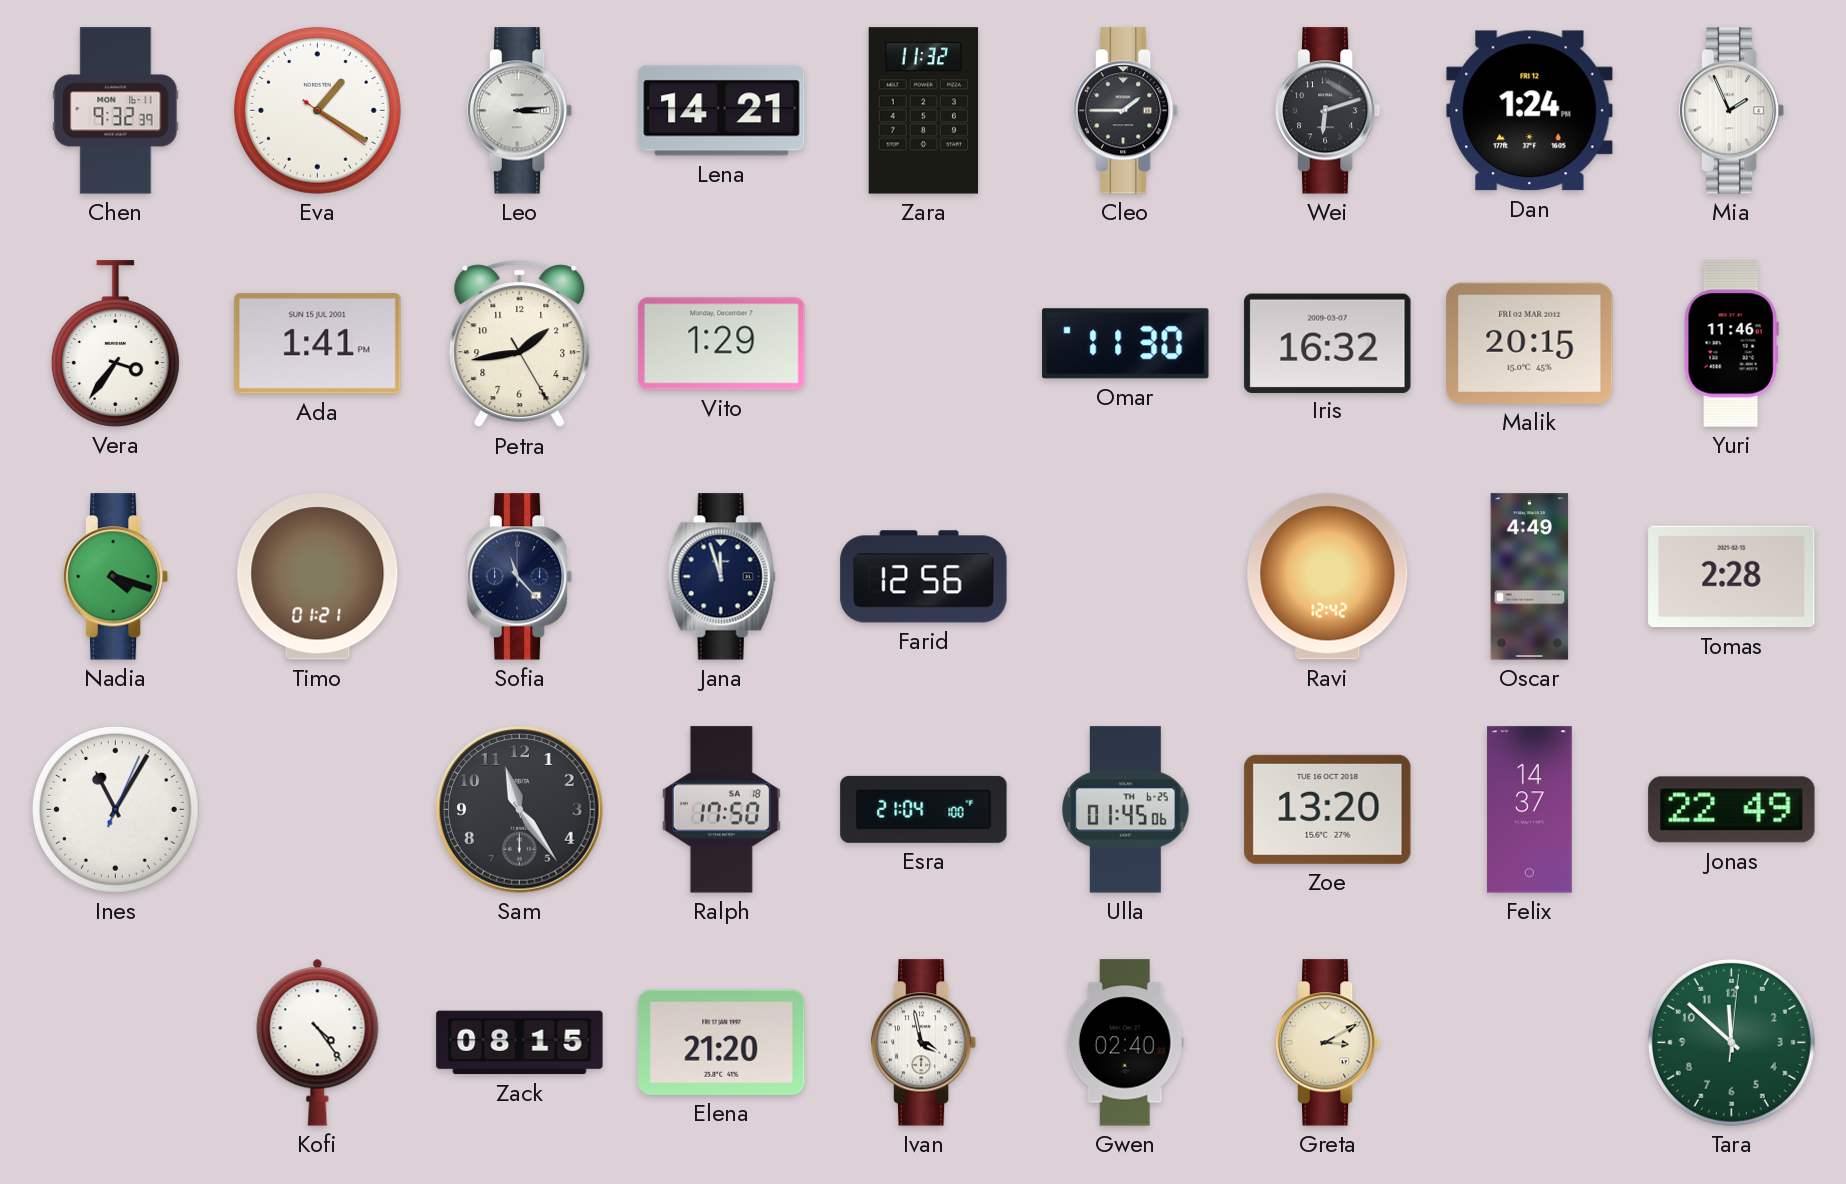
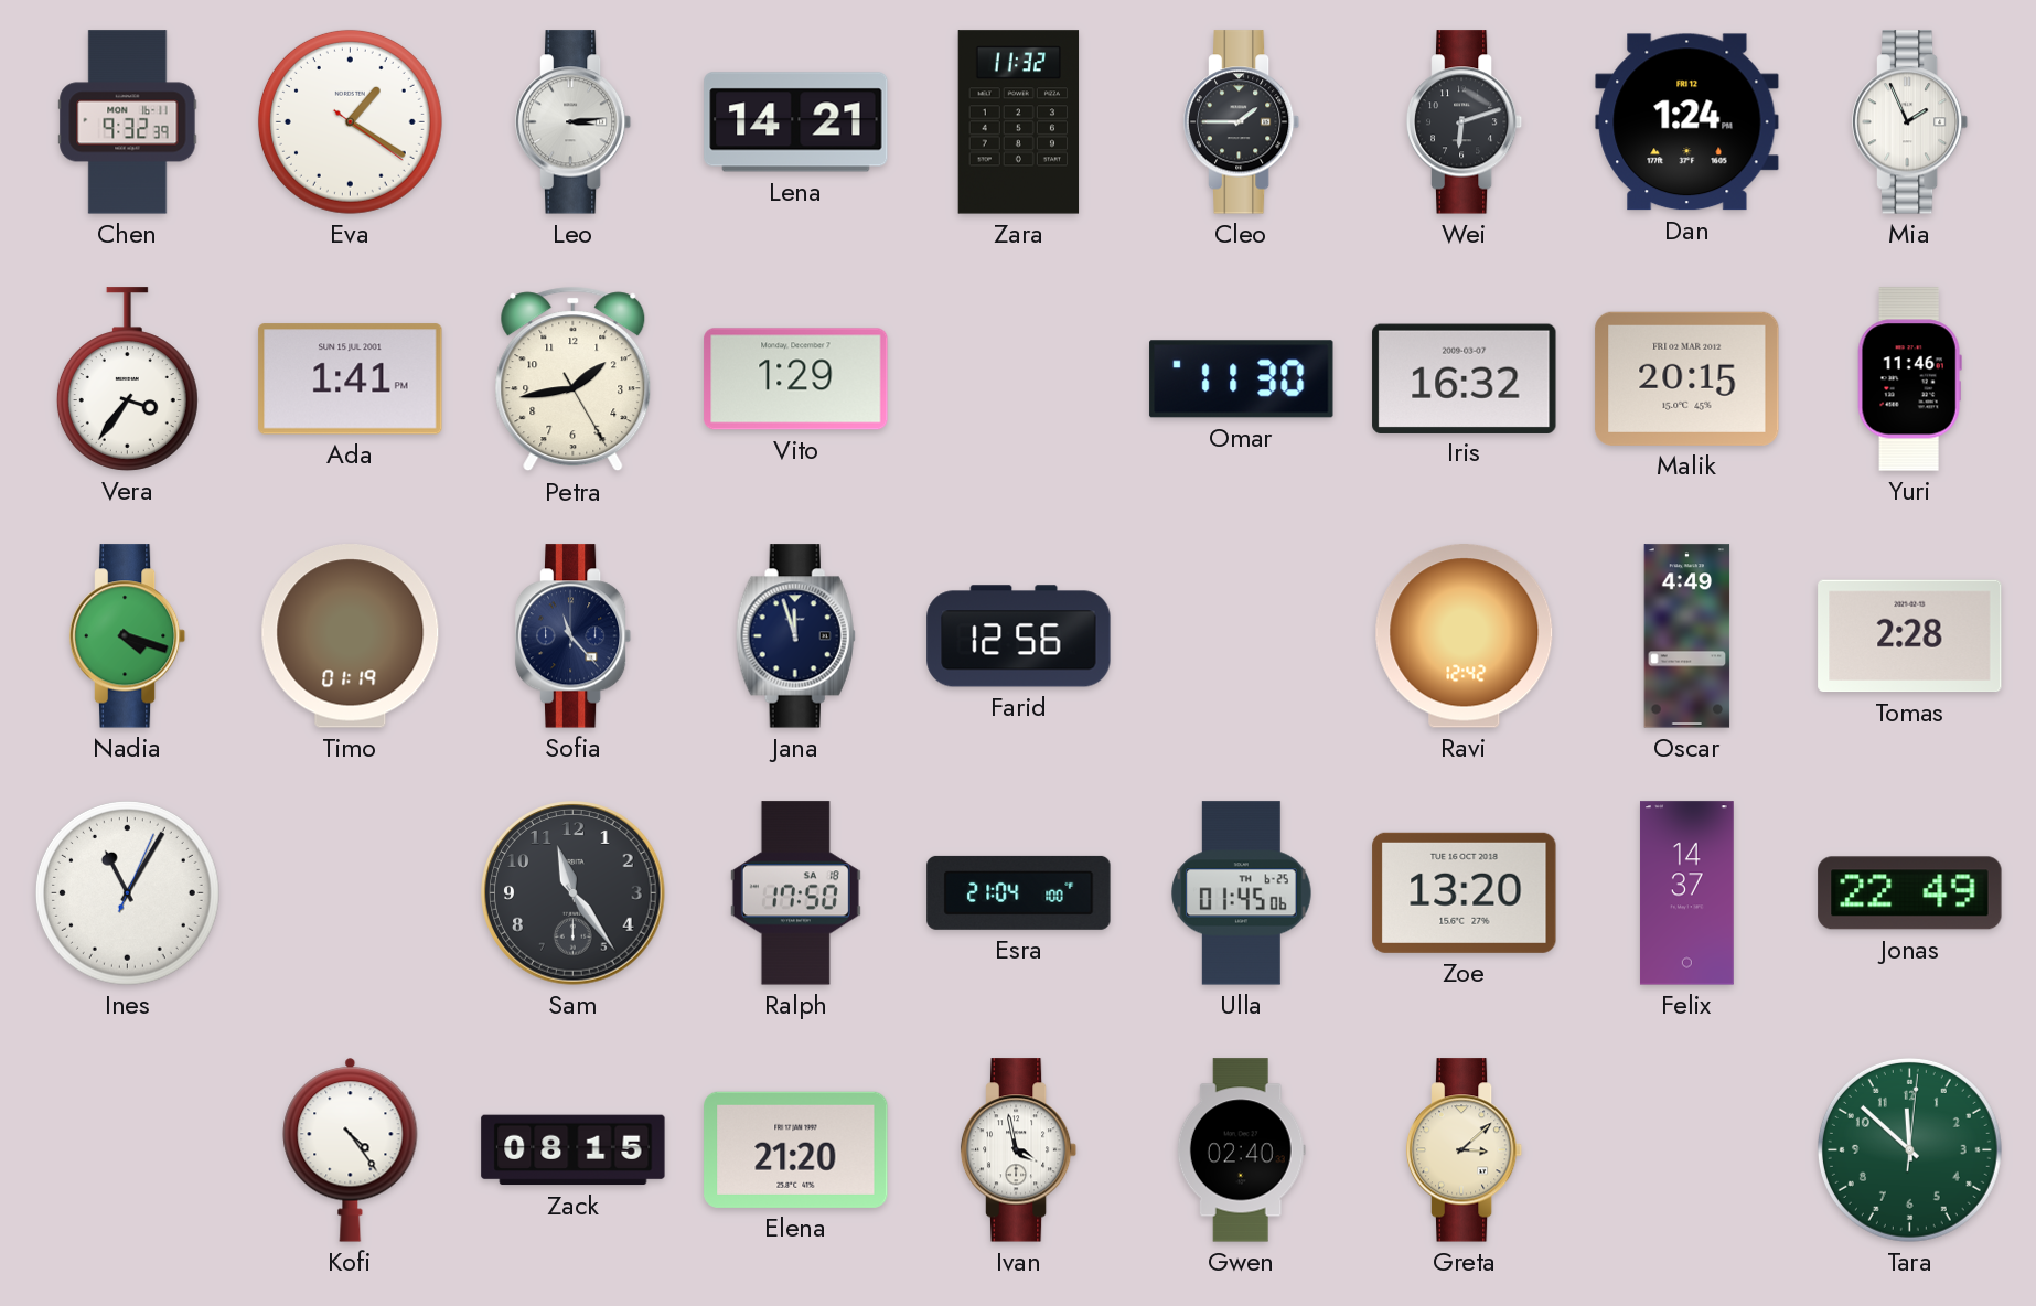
Timo: 01:21 -> 01:19 (351, 636)
Greta: 3:10 -> 3:08 (1465, 1150)
